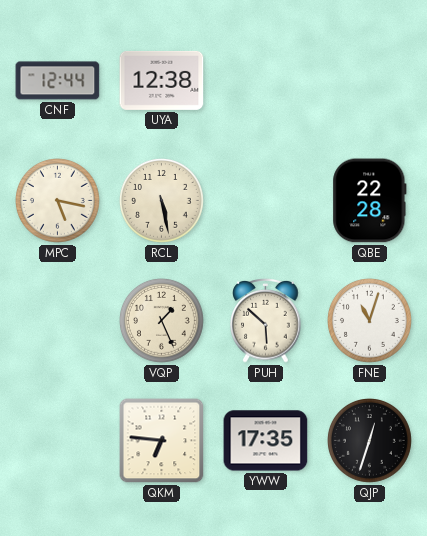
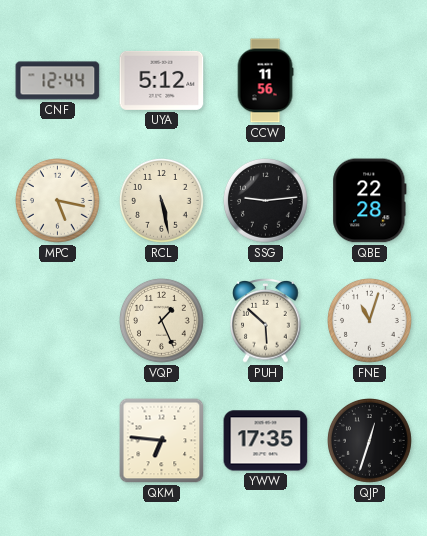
UYA: 12:38 -> 5:12 (162, 80)
CCW: none -> 11:56 (265, 81)
SSG: none -> 9:14 (266, 201)
